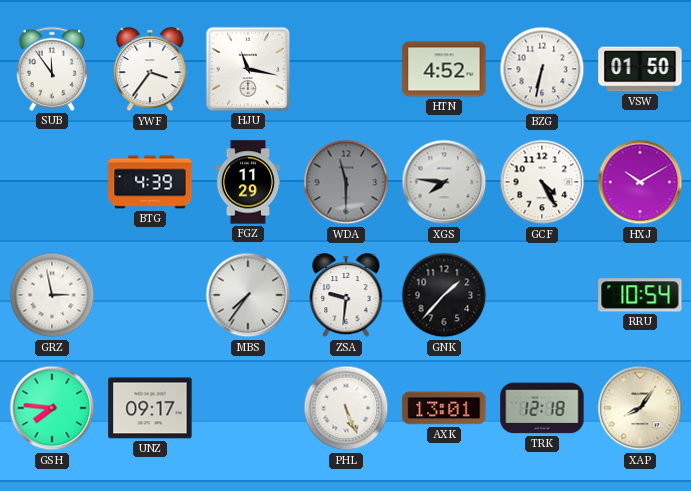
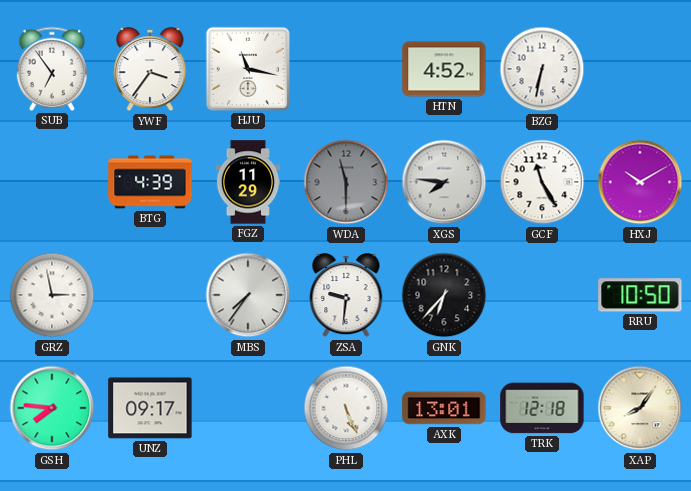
SUB: 11:54 -> 6:54 (51, 69)
VSW: 01:50 -> none (640, 69)
GCF: 4:25 -> 11:25 (542, 182)
GNK: 1:37 -> 6:37 (444, 295)
RRU: 10:54 -> 10:50 (640, 295)
